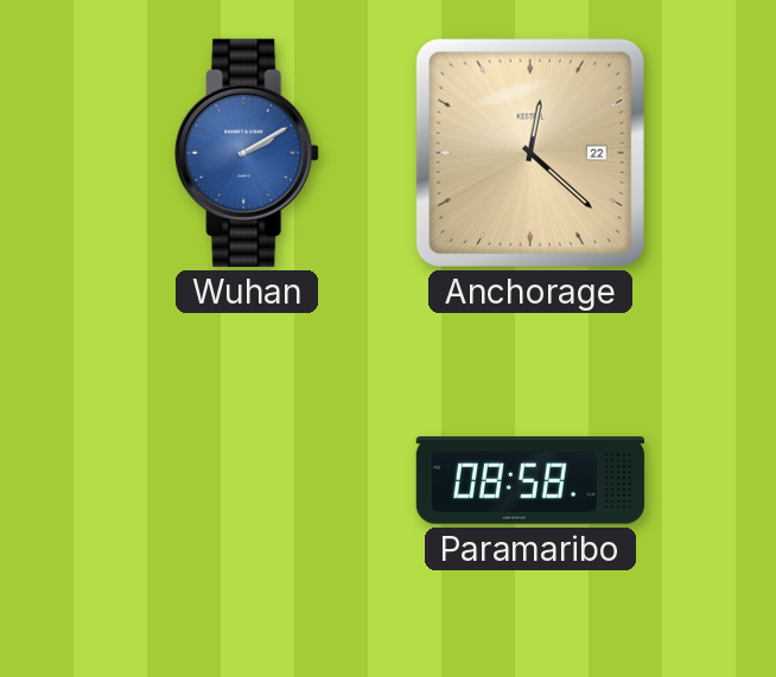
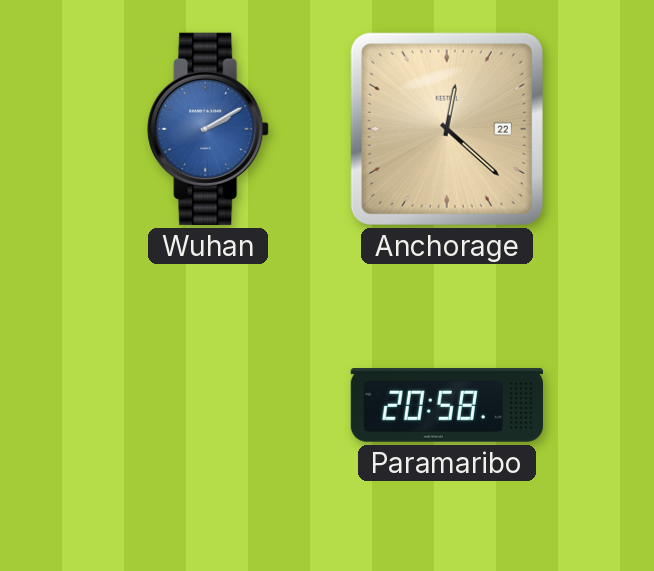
Paramaribo: 08:58 -> 20:58 (447, 405)
